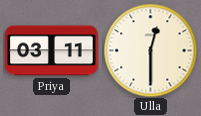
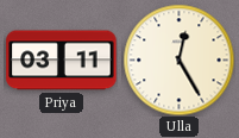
Ulla: 12:30 -> 12:25 (178, 59)
